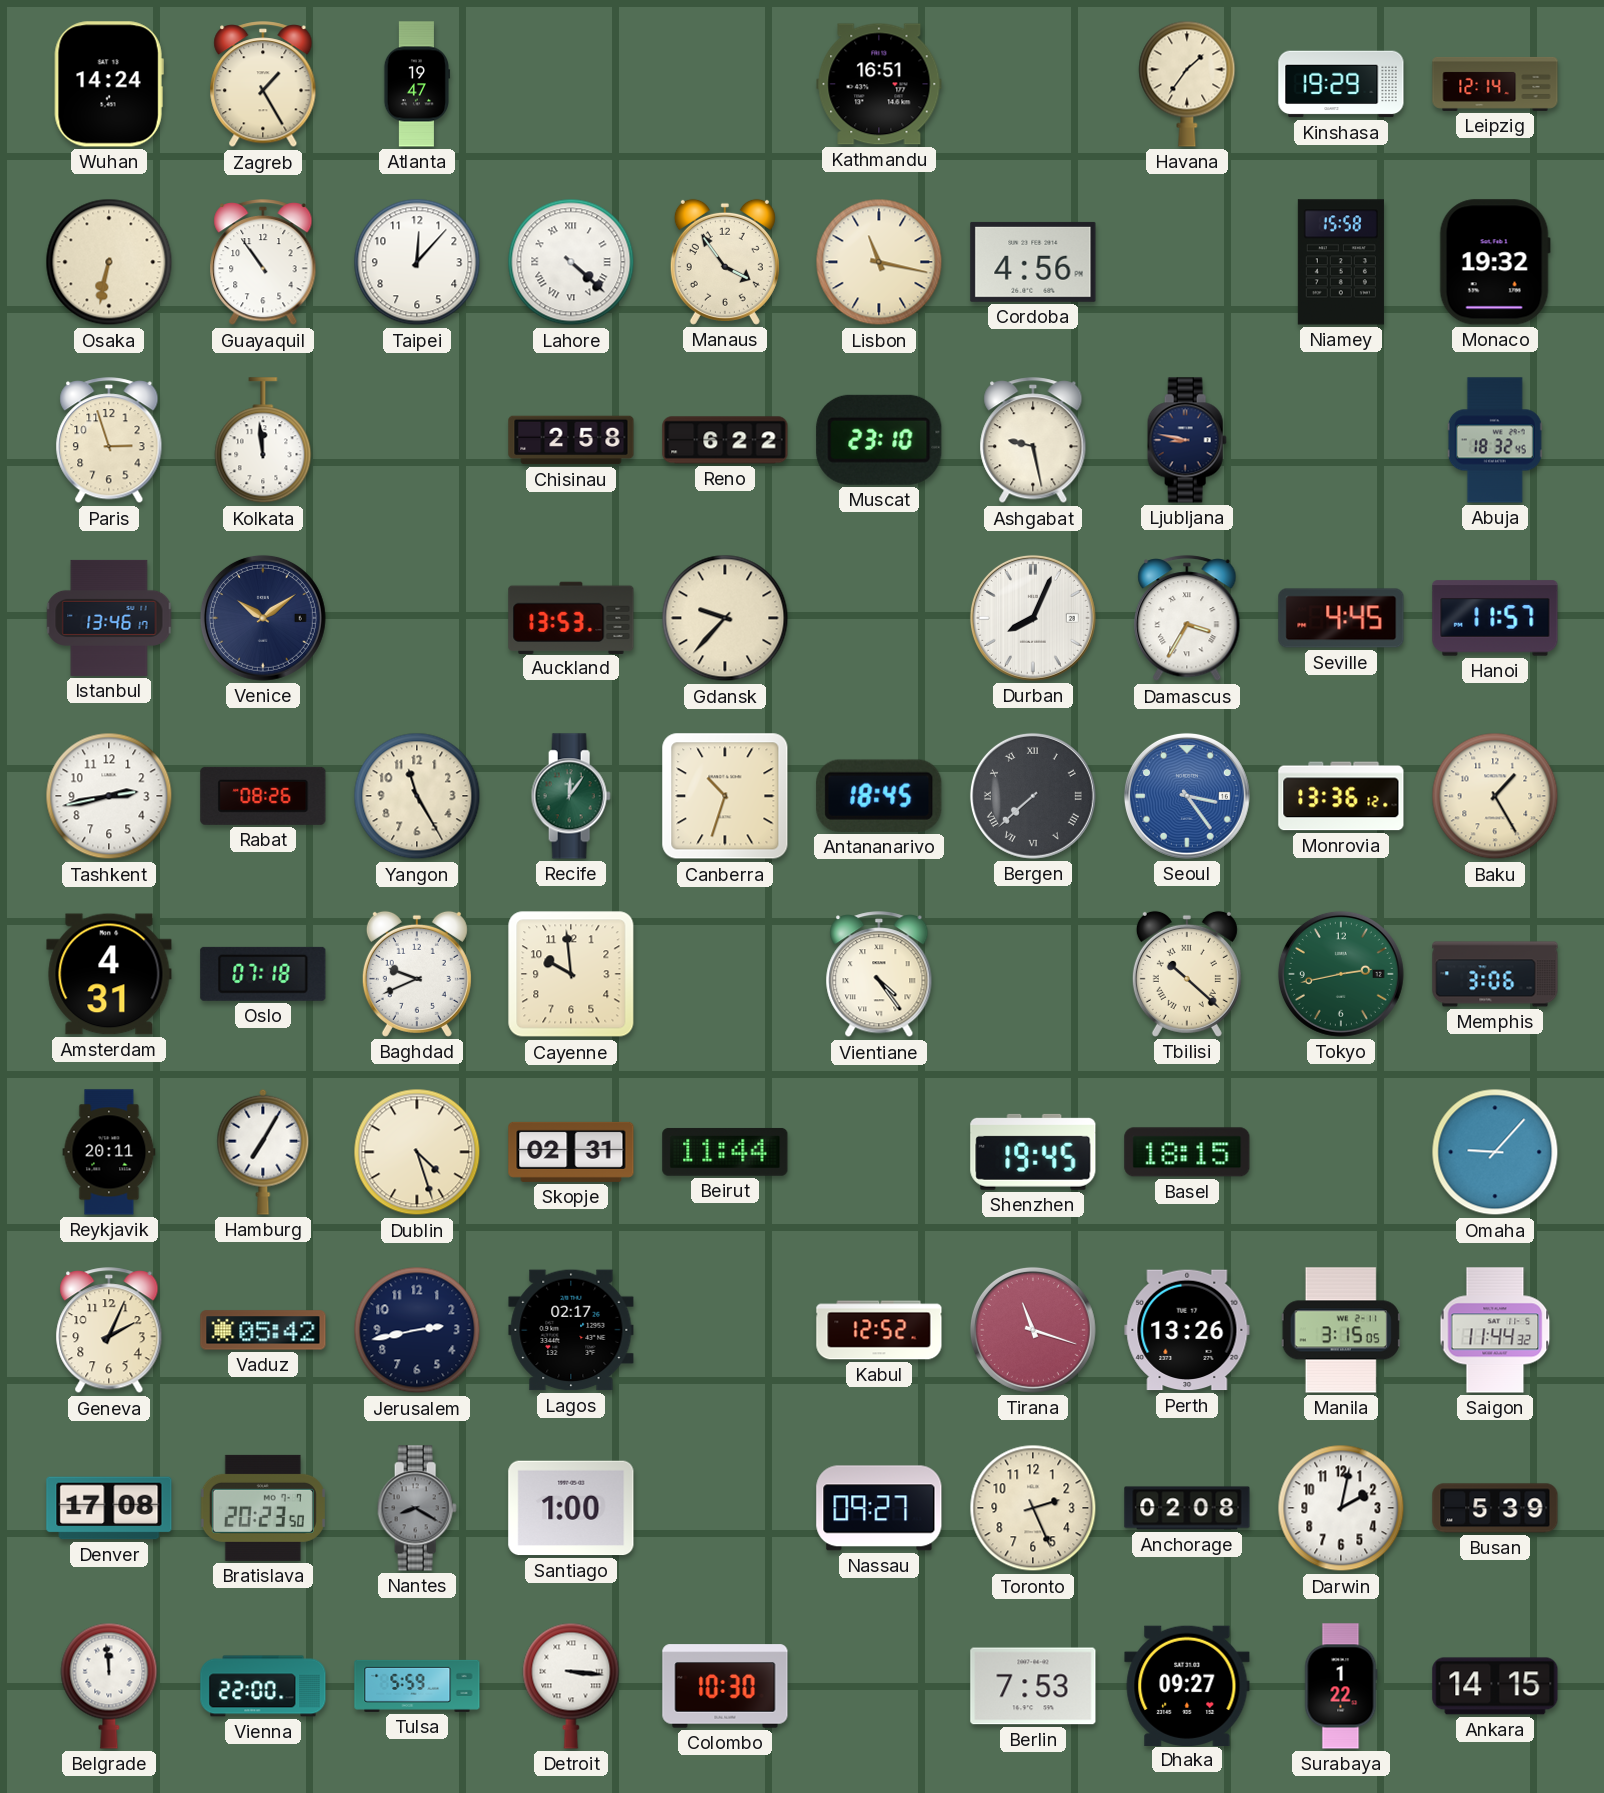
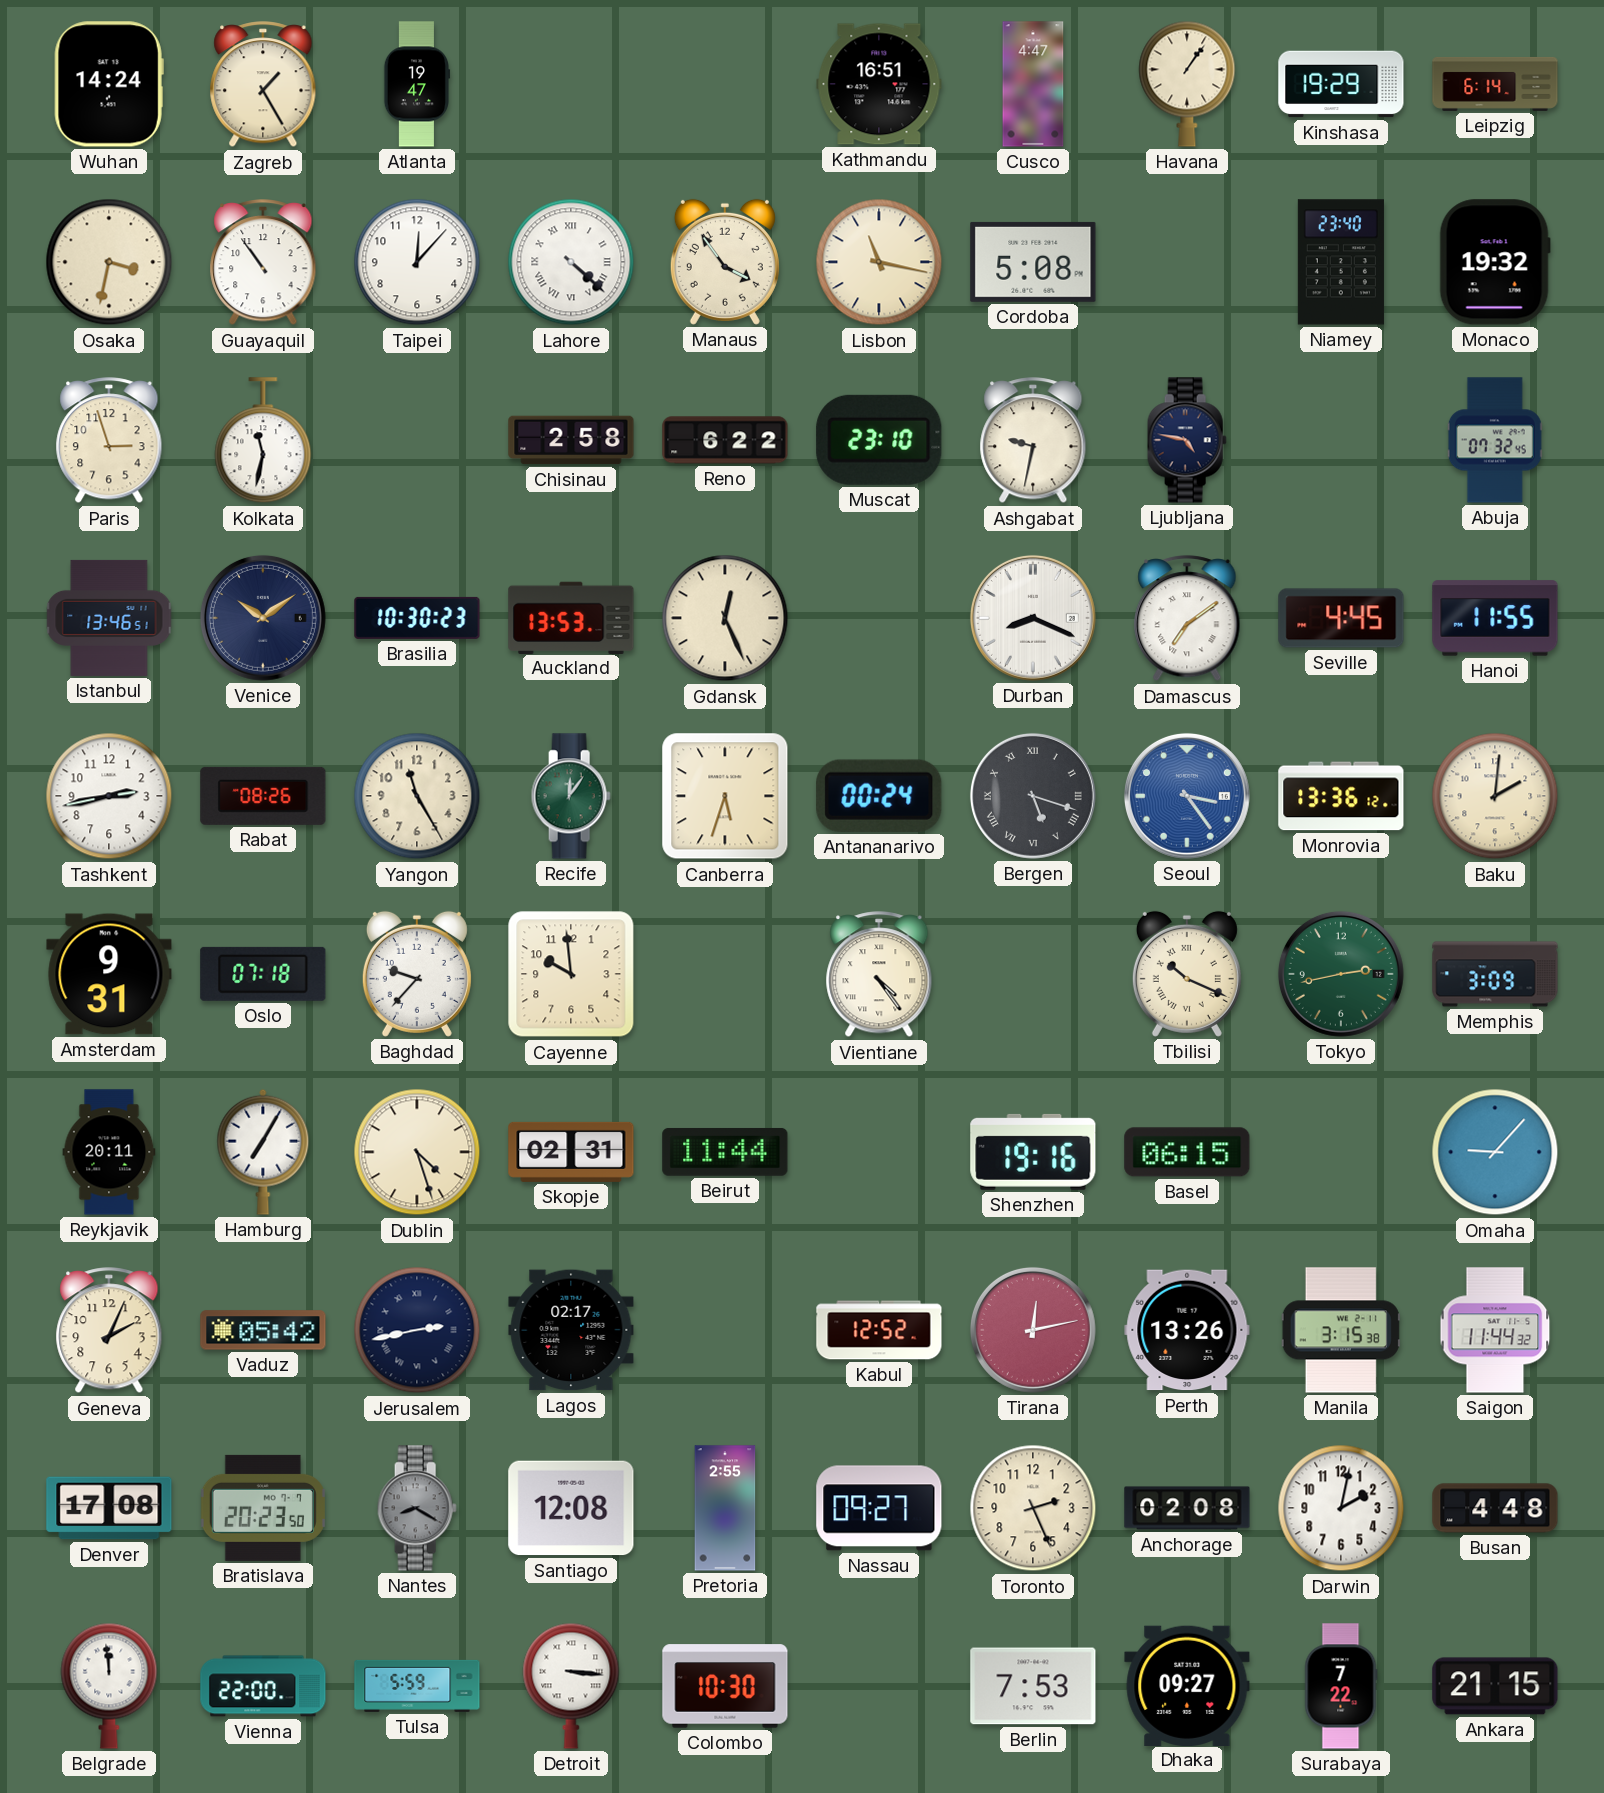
Cusco: none -> 4:47 (1033, 84)
Havana: 1:36 -> 1:06 (1187, 84)
Leipzig: 12:14 -> 6:14 (1495, 84)
Osaka: 6:32 -> 3:32 (109, 262)
Cordoba: 4:56 -> 5:08 (1033, 262)
Niamey: 15:58 -> 23:40 (1341, 262)
Kolkata: 11:59 -> 11:32 (263, 441)
Ashgabat: 9:28 -> 9:32 (1033, 441)
Ljubljana: 8:47 -> 4:47 (1187, 440)
Abuja: 18:32 -> 07:32 (1495, 440)
Istanbul: 13:46:17 -> 13:46:51 (109, 618)
Brasilia: none -> 10:30 (417, 618)
Gdansk: 9:37 -> 12:26 (725, 618)
Durban: 8:04 -> 8:19 (1033, 618)
Damascus: 3:35 -> 7:09 (1187, 619)
Hanoi: 11:57 -> 11:55 (1495, 618)
Canberra: 10:33 -> 5:33 (725, 796)
Antananarivo: 18:45 -> 00:24 (879, 796)
Bergen: 7:38 -> 5:18 (1033, 796)
Baku: 1:25 -> 2:01 (1495, 796)
Amsterdam: 4:31 -> 9:31 (109, 974)
Baghdad: 9:41 -> 9:37 (417, 974)
Tbilisi: 10:22 -> 10:19 (1187, 974)
Memphis: 3:06 -> 3:09 (1495, 974)
Shenzhen: 19:45 -> 19:16 (1033, 1152)
Basel: 18:15 -> 06:15 (1187, 1152)
Jerusalem numerals: Arabic -> Roman (417, 1330)
Tirana: 11:18 -> 12:13 (1033, 1330)
Manila: 3:15:05 -> 3:15:38 (1341, 1330)
Santiago: 1:00 -> 12:08 (571, 1508)
Pretoria: none -> 2:55 (725, 1508)
Busan: 5:39 -> 4:48 (1495, 1508)
Surabaya: 1:22 -> 7:22 (1341, 1686)
Ankara: 14:15 -> 21:15 (1495, 1686)
